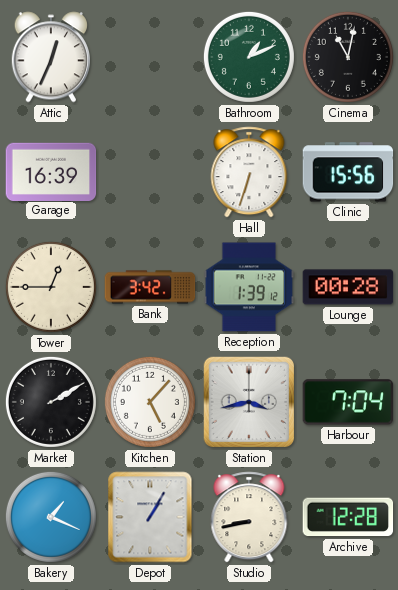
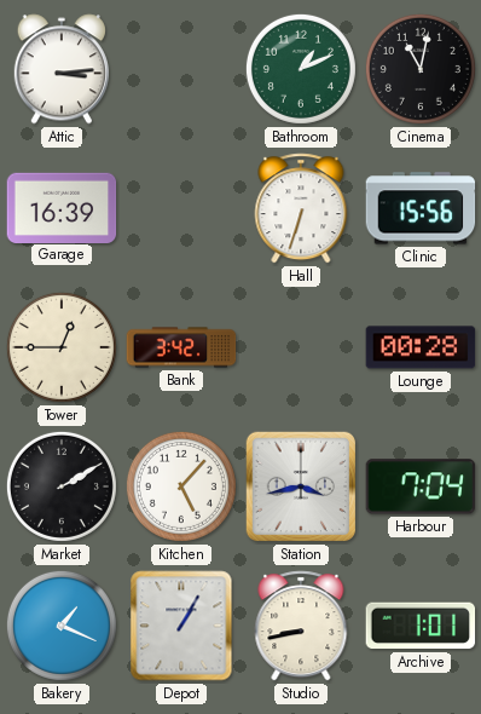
Attic: 12:34 -> 3:14 (60, 69)
Reception: 1:39 -> none (249, 287)
Archive: 12:28 -> 1:01 (421, 626)
